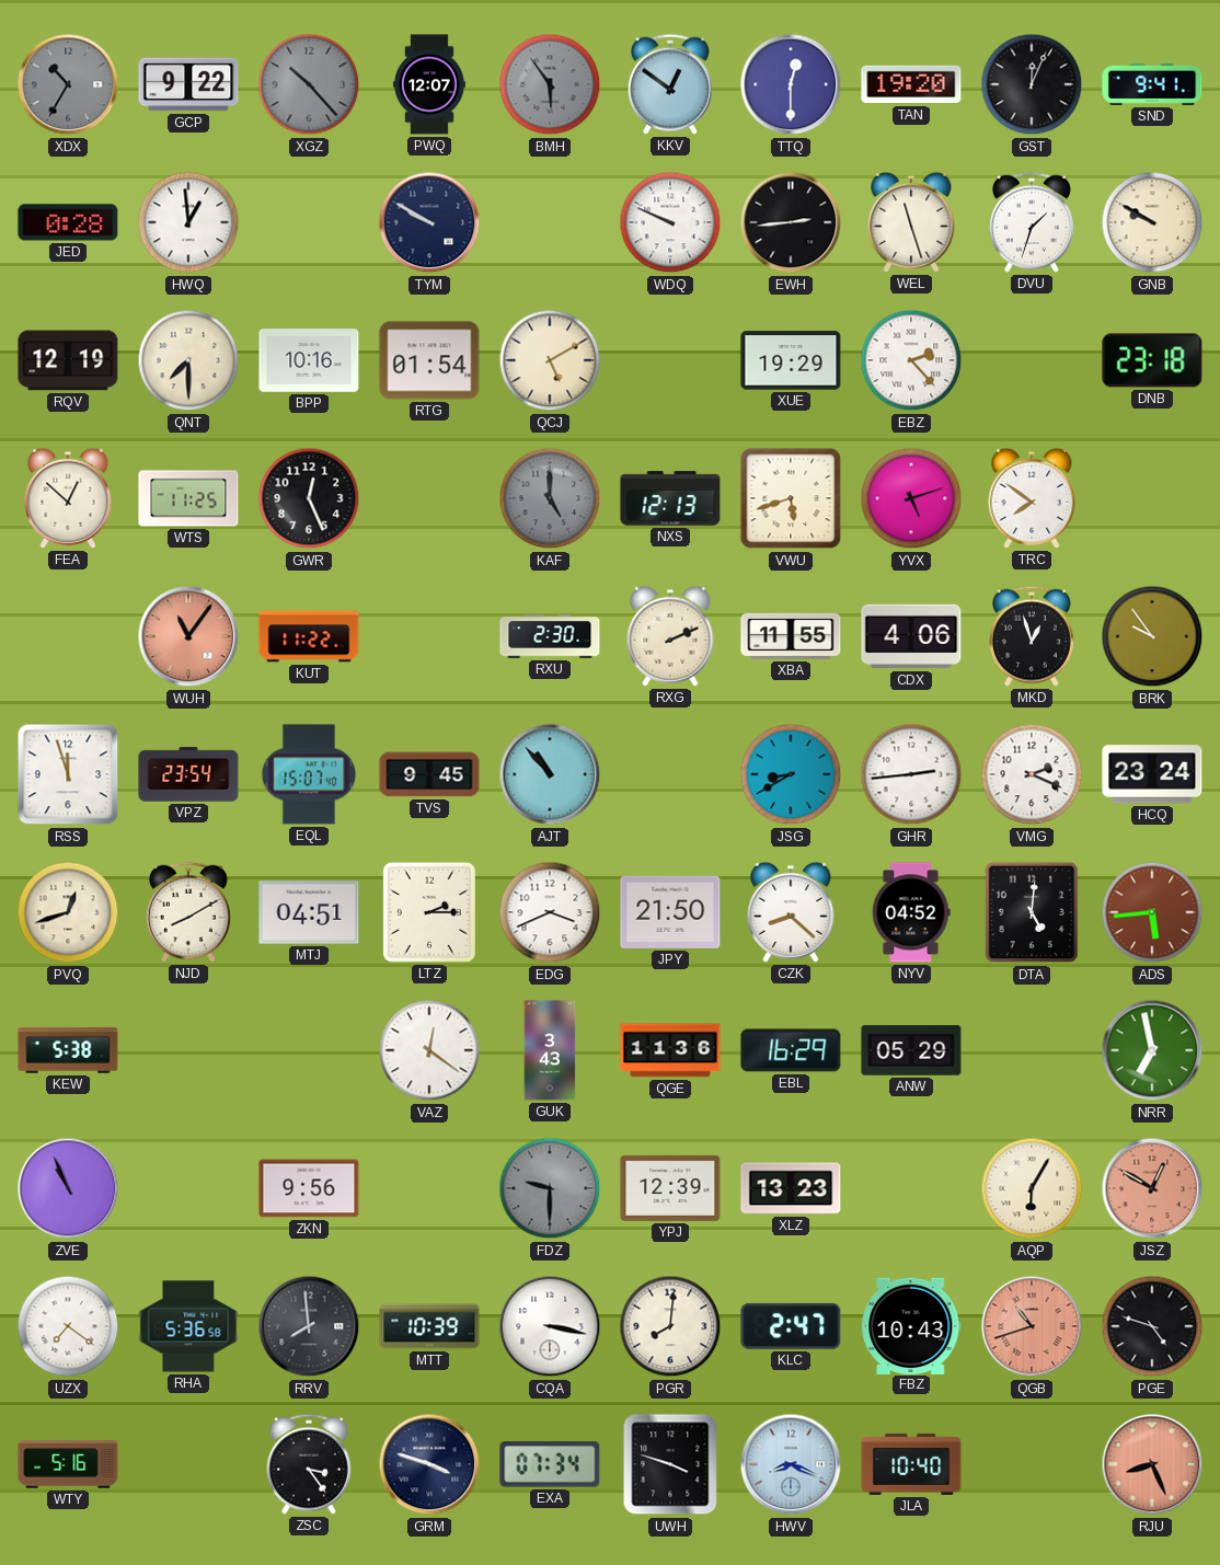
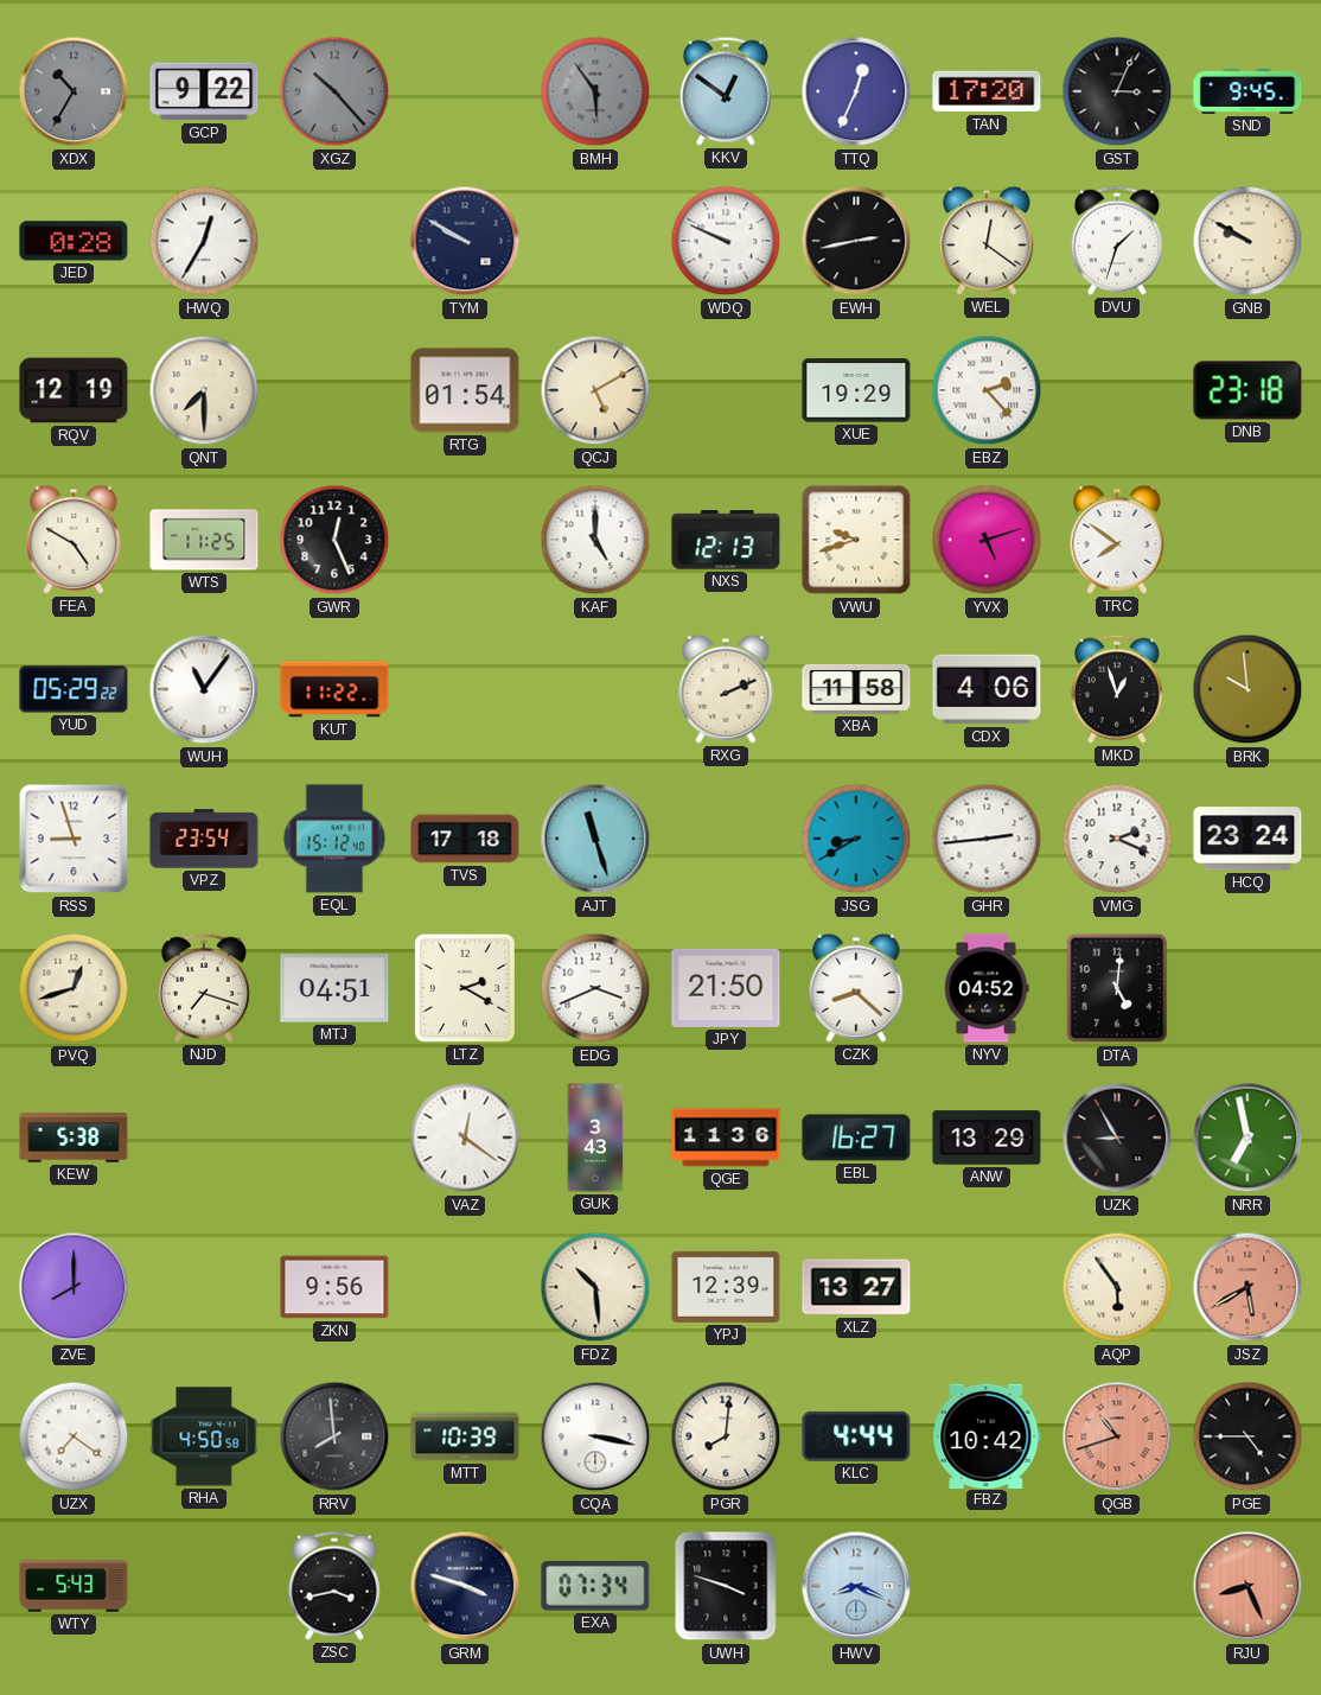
PWQ: 12:07 -> none (429, 84)
TTQ: 12:30 -> 12:34 (856, 91)
TAN: 19:20 -> 17:20 (987, 91)
GST: 12:04 -> 3:04 (1117, 91)
SND: 9:41 -> 9:45 (1247, 91)
HWQ: 12:59 -> 12:35 (204, 241)
EWH: 2:44 -> 2:43 (856, 241)
WEL: 11:27 -> 12:21 (987, 241)
BPP: 10:16 -> none (309, 360)
FEA: 12:52 -> 4:50 (74, 540)
KAF dial: grey -> white (595, 540)
VWU: 5:42 -> 9:42 (856, 540)
YUD: none -> 05:29 (74, 689)
WUH dial: salmon -> white (204, 689)
RXU: 2:30 -> none (550, 636)
XBA: 11:55 -> 11:58 (856, 689)
BRK: 9:54 -> 9:59 (1247, 689)
RSS: 11:57 -> 8:57 (74, 839)
EQL: 15:07 -> 15:12 (334, 839)
TVS: 9:45 -> 17:18 (465, 839)
AJT: 10:53 -> 11:27 (595, 839)
NJD: 8:10 -> 7:18 (204, 988)
LTZ: 2:15 -> 2:20 (465, 988)
ADS: 5:44 -> none (1152, 912)
EBL: 16:29 -> 16:27 (856, 1138)
ANW: 05:29 -> 13:29 (987, 1138)
UZK: none -> 8:55 (1117, 1138)
ZVE: 10:56 -> 8:00 (74, 1287)
FDZ: 9:30 -> 10:29 (595, 1287)
FDZ dial: grey -> cream (595, 1287)
XLZ: 13:23 -> 13:27 (856, 1287)
AQP: 6:05 -> 5:54 (1117, 1287)
JSZ: 12:50 -> 5:40 (1247, 1287)
RHA: 5:36 -> 4:50 (204, 1436)
KLC: 2:47 -> 4:44 (856, 1436)
FBZ: 10:43 -> 10:42 (987, 1435)
PGE: 4:48 -> 4:45 (1247, 1436)
WTY: 5:16 -> 5:43 (74, 1586)
ZSC: 3:24 -> 3:43 (334, 1586)
JLA: 10:40 -> none (911, 1464)
